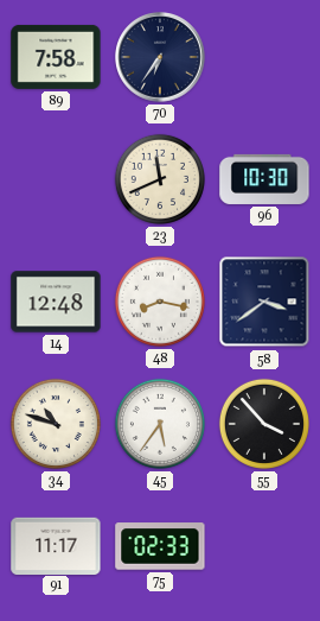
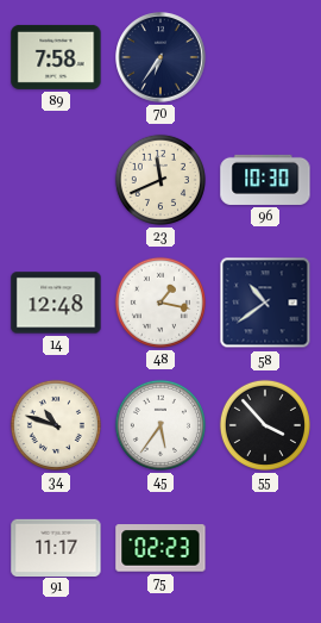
48: 8:17 -> 1:17 (160, 303)
58: 3:39 -> 10:39 (265, 303)
75: 02:33 -> 02:23 (160, 548)
